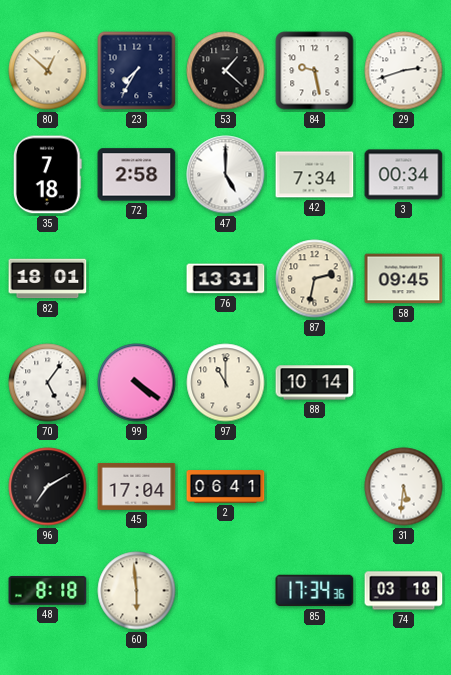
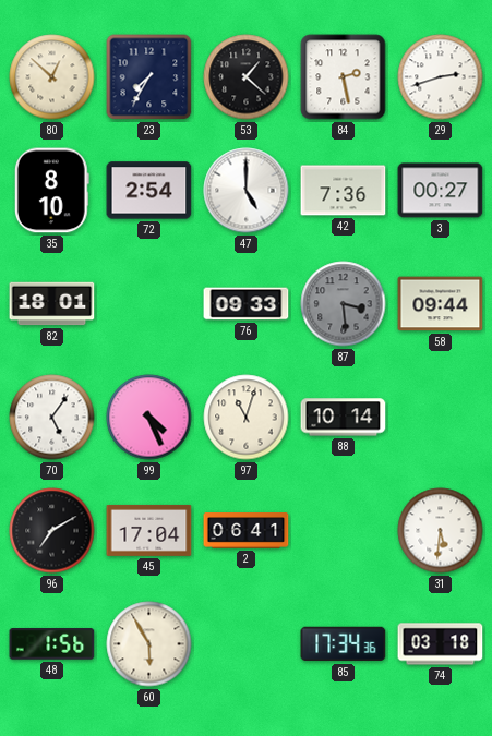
84: 9:28 -> 2:28 (344, 77)
35: 7:18 -> 8:10 (51, 191)
72: 2:58 -> 2:54 (149, 191)
42: 7:34 -> 7:36 (344, 191)
3: 00:34 -> 00:27 (441, 191)
76: 13:31 -> 09:33 (247, 304)
87: 2:32 -> 3:29 (344, 304)
87 dial: cream -> grey (344, 304)
58: 09:45 -> 09:44 (441, 304)
99: 4:21 -> 4:26 (149, 418)
97: 11:00 -> 11:03 (247, 418)
48: 8:18 -> 1:56 (52, 644)
60: 5:59 -> 5:55 (149, 644)
